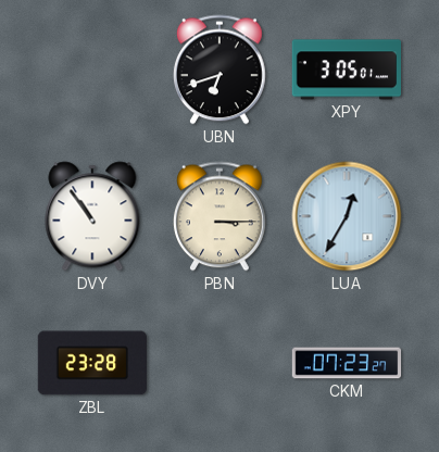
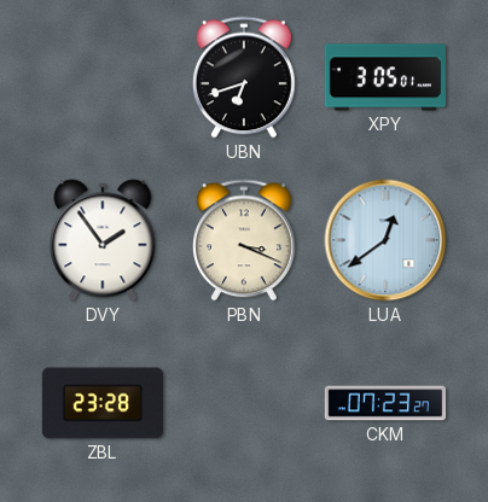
DVY: 10:54 -> 1:54 (103, 240)
PBN: 3:15 -> 3:19 (245, 240)
LUA: 12:35 -> 12:39 (385, 240)
